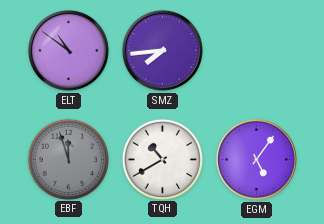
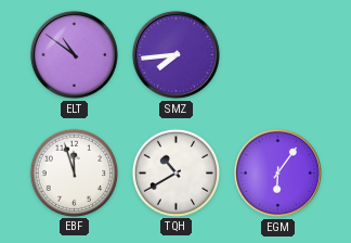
EBF dial: grey -> white (74, 172)
EGM: 5:06 -> 6:06 (277, 172)
